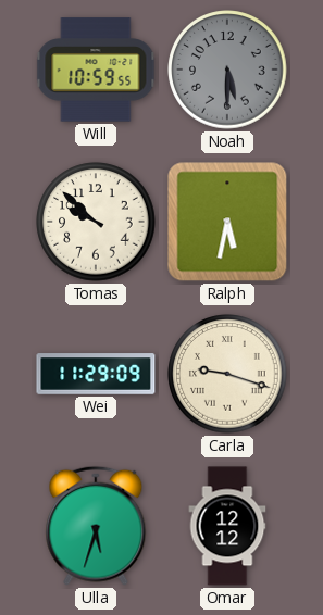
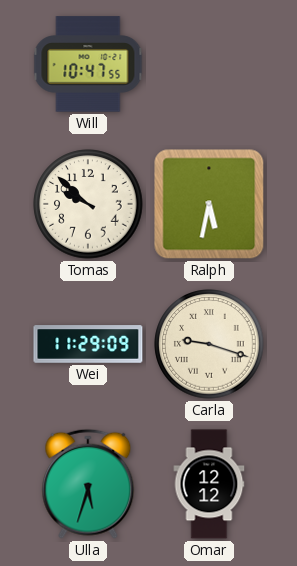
Will: 10:59 -> 10:47 (88, 64)
Noah: 5:30 -> none (227, 70)
